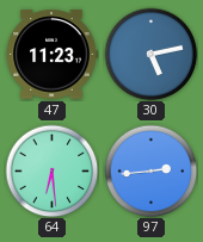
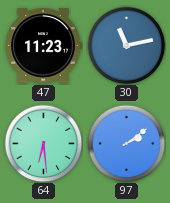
30: 5:13 -> 11:13 (126, 45)
97: 2:44 -> 2:09 (126, 143)
